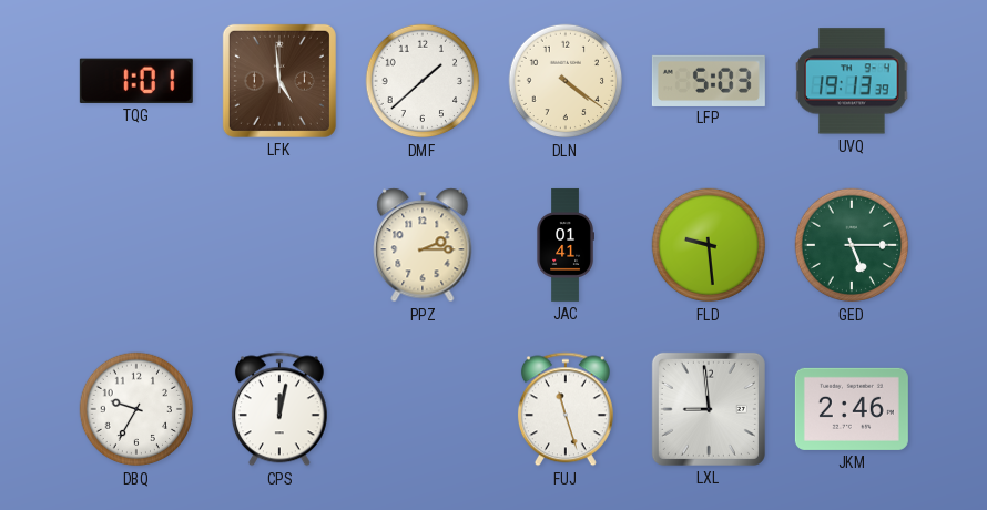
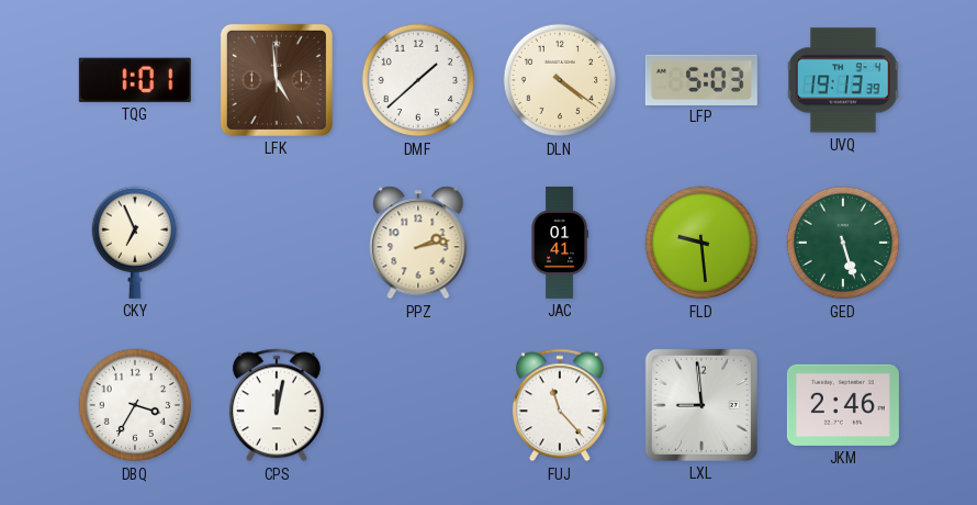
CKY: none -> 6:56 (134, 243)
PPZ: 2:15 -> 2:13 (418, 243)
GED: 5:15 -> 5:27 (843, 243)
DBQ: 9:35 -> 3:35 (135, 405)
FUJ: 11:27 -> 11:23 (560, 405)
